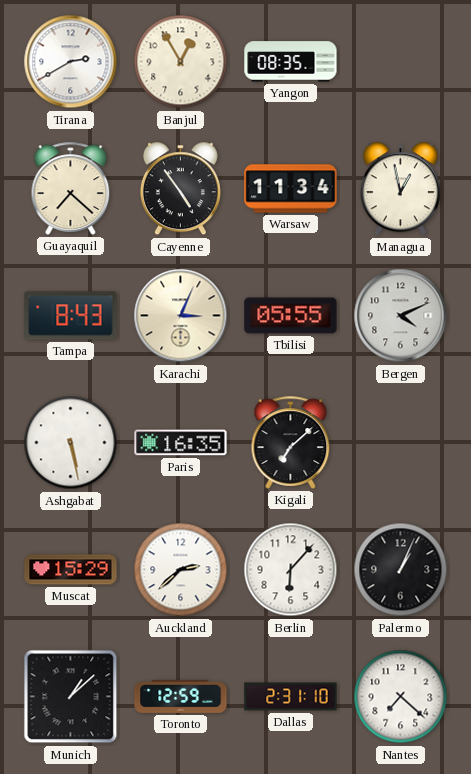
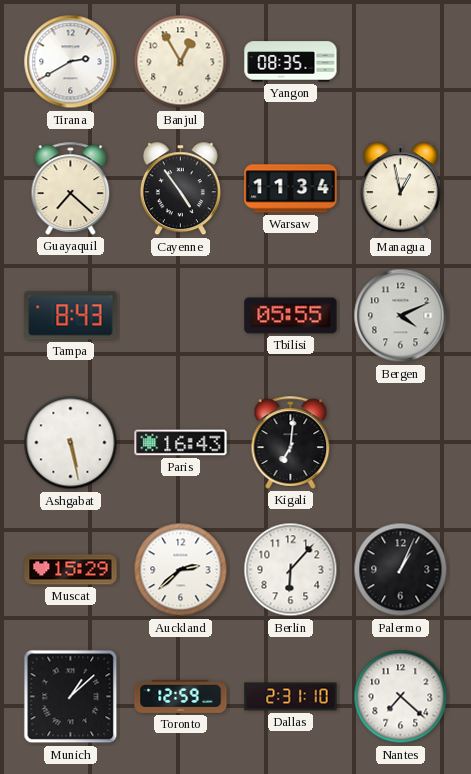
Karachi: 3:04 -> none (181, 316)
Paris: 16:35 -> 16:43 (181, 443)
Kigali: 7:08 -> 7:01 (291, 442)
